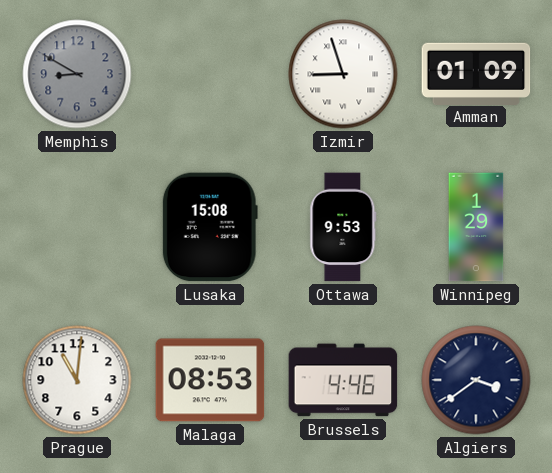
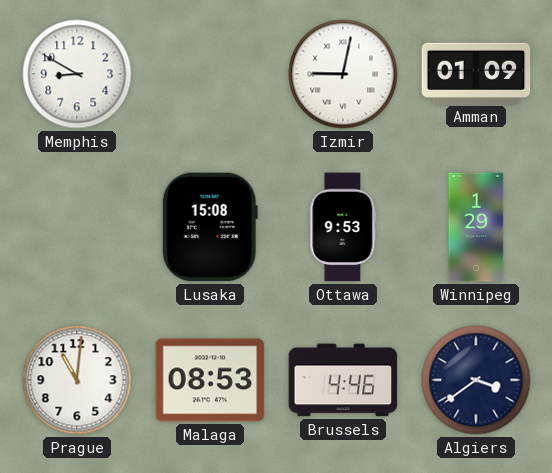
Memphis dial: grey -> white (77, 74)
Izmir: 8:57 -> 9:02 (343, 74)
